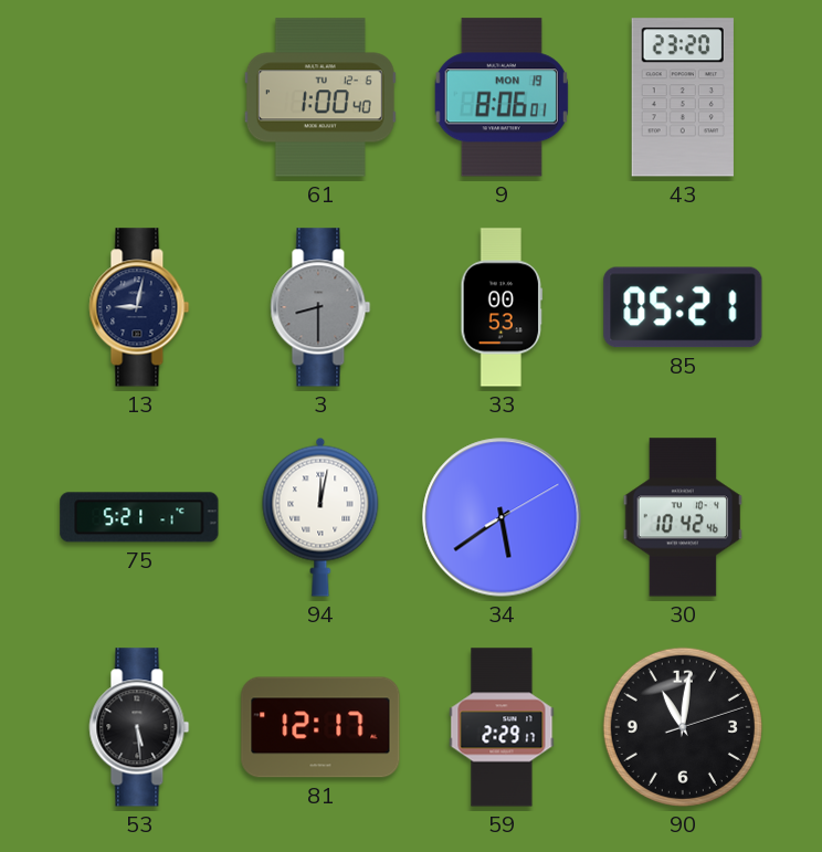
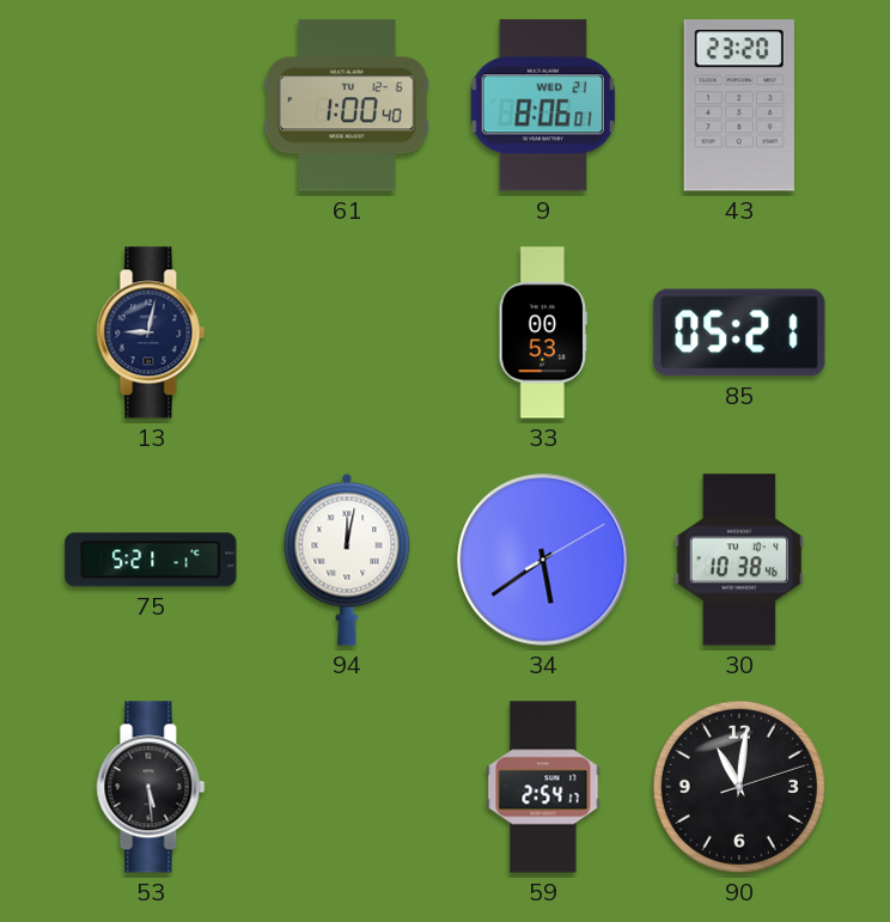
9 date: MON 19 -> WED 21 (543, 105)
3: 8:30 -> none (320, 307)
30: 10:42 -> 10:38 (739, 560)
81: 12:17 -> none (320, 727)
59: 2:29 -> 2:54 (543, 787)
